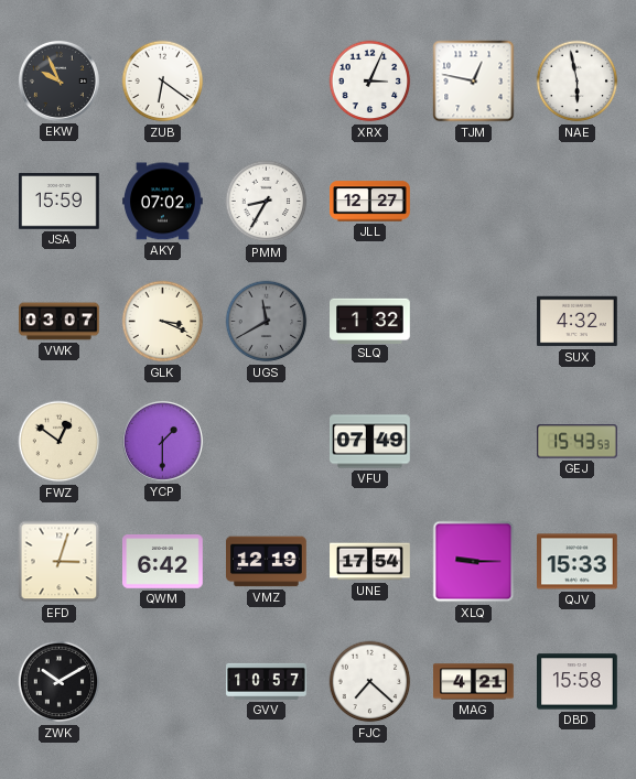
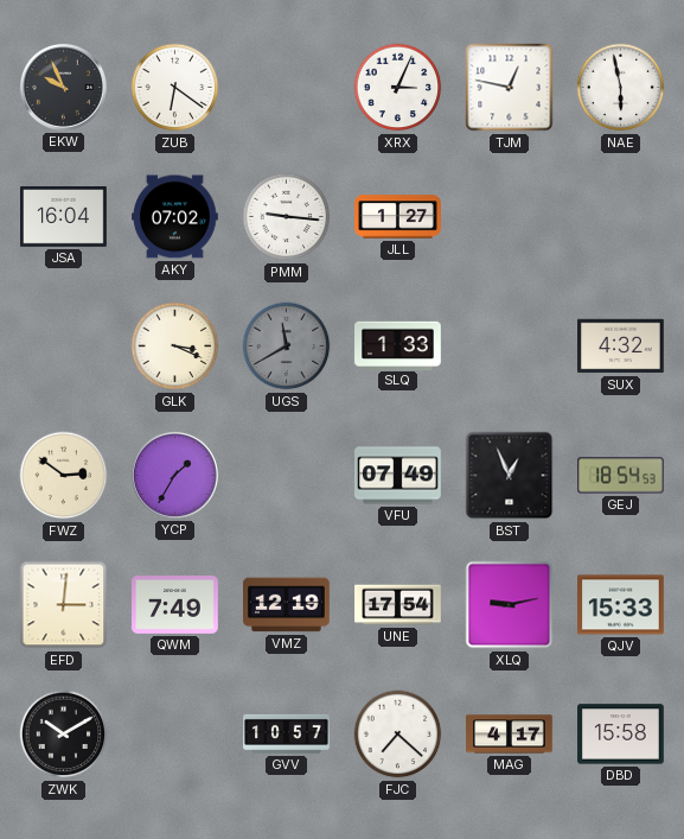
JSA: 15:59 -> 16:04 (64, 217)
PMM: 8:35 -> 9:16 (287, 217)
JLL: 12:27 -> 1:27 (398, 217)
VWK: 03:07 -> none (60, 322)
SLQ: 1:32 -> 1:33 (398, 345)
FWZ: 12:51 -> 2:51 (64, 476)
YCP: 1:30 -> 1:35 (174, 475)
BST: none -> 12:56 (510, 476)
GEJ: 15:43 -> 18:54 (621, 476)
EFD: 3:03 -> 3:01 (64, 605)
QWM: 6:42 -> 7:49 (175, 605)
XLQ: 9:15 -> 9:13 (510, 605)
MAG: 4:21 -> 4:17 (510, 735)
